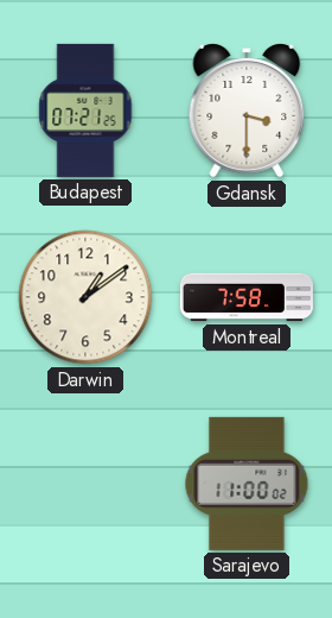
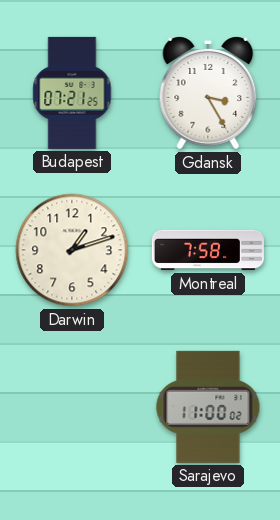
Gdansk: 3:30 -> 3:25 (208, 93)
Darwin: 1:09 -> 1:12 (72, 250)
